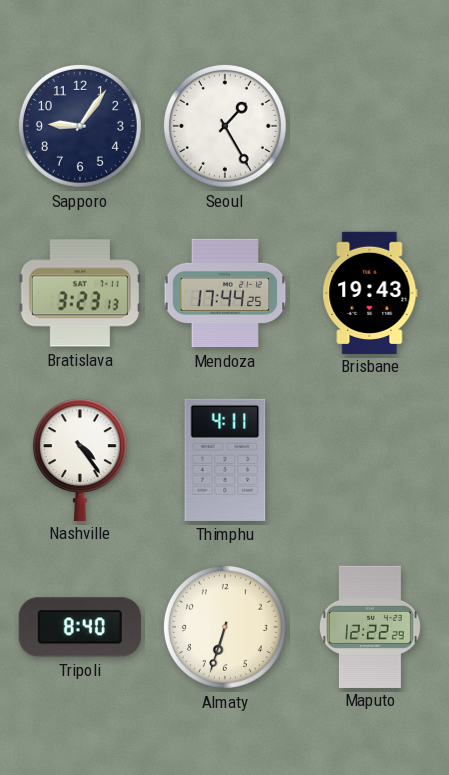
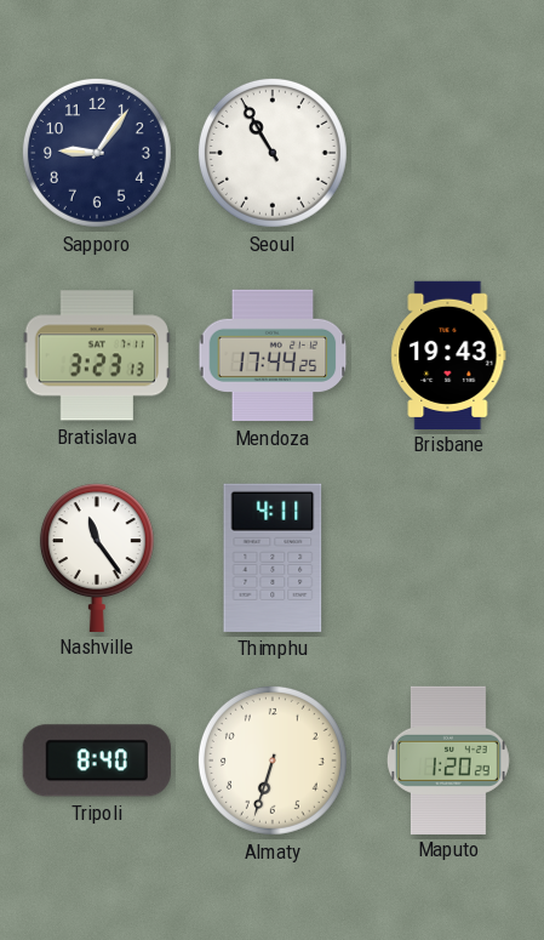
Seoul: 1:25 -> 10:55 (273, 153)
Nashville: 4:24 -> 11:24 (97, 557)
Maputo: 12:22 -> 1:20 (448, 759)
